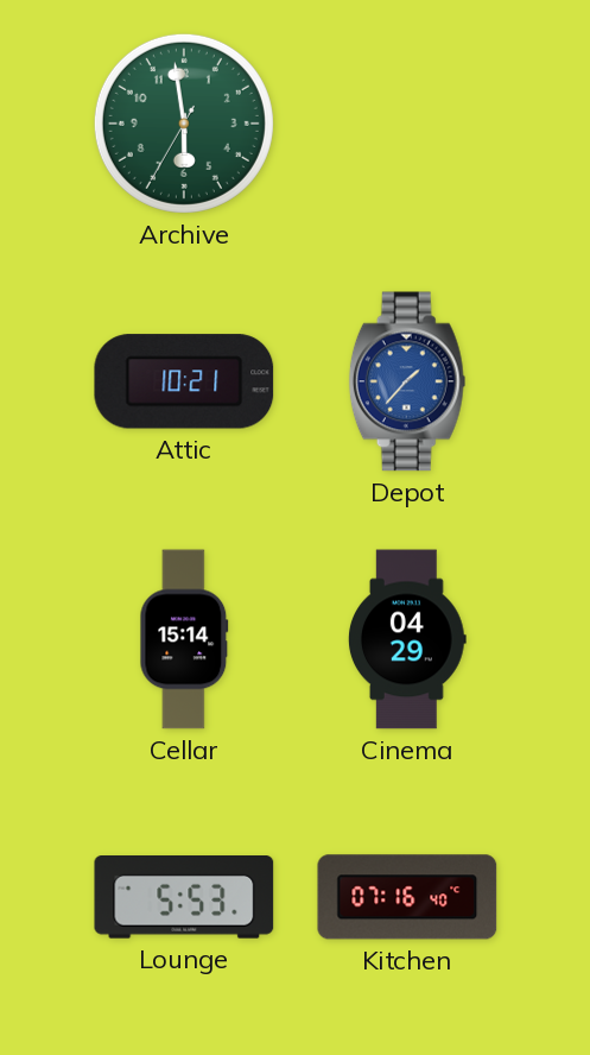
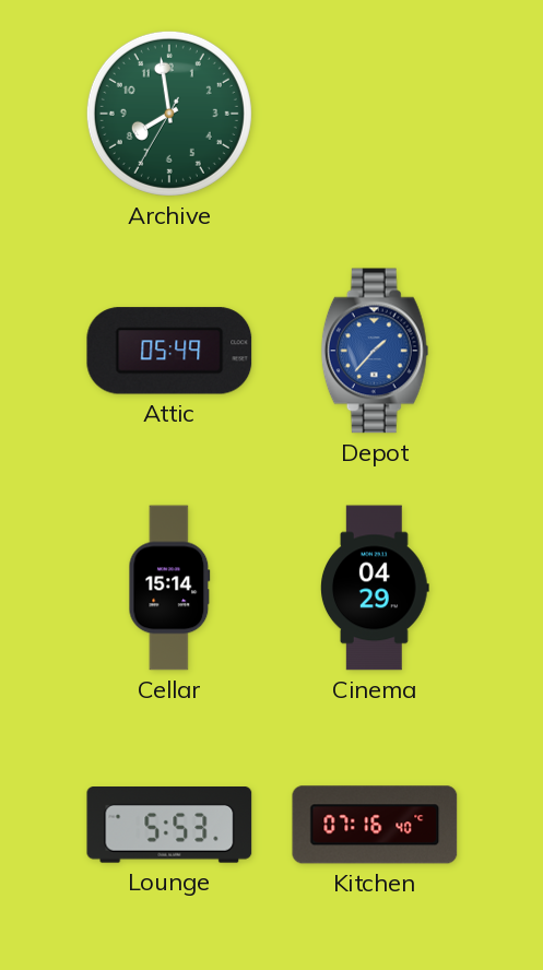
Archive: 5:58 -> 7:58 (169, 114)
Attic: 10:21 -> 05:49 (169, 351)
